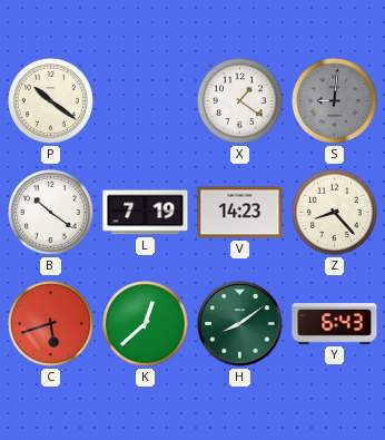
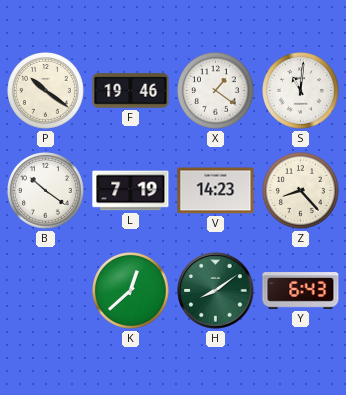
F: none -> 19:46 (131, 91)
S: 9:01 -> 11:01 (301, 91)
S dial: grey -> white (301, 91)
C: 5:42 -> none (51, 324)
